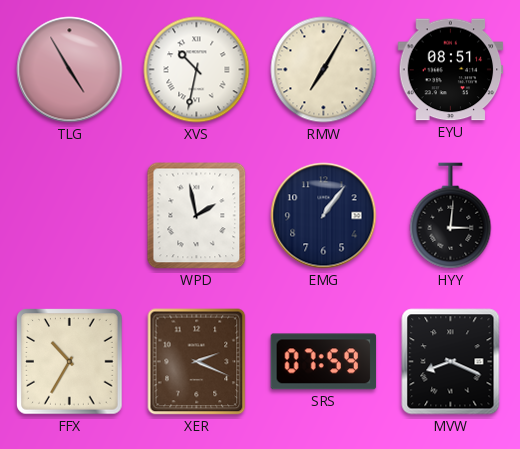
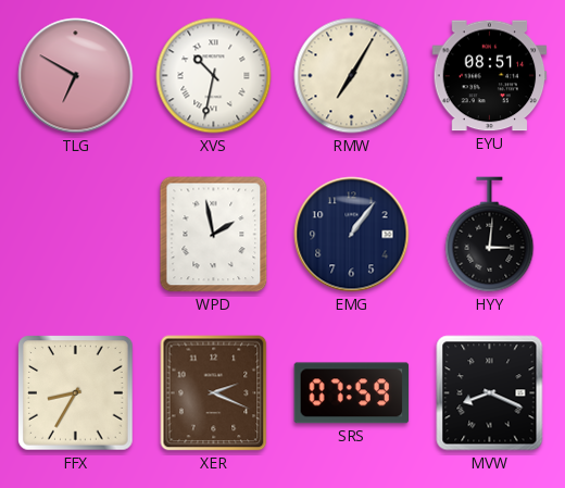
TLG: 4:55 -> 6:50 (76, 76)
FFX: 10:35 -> 8:35 (76, 393)
